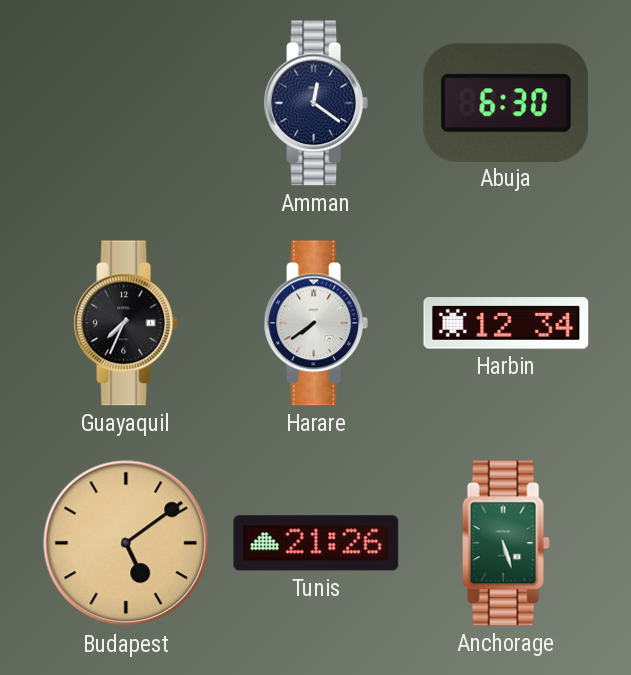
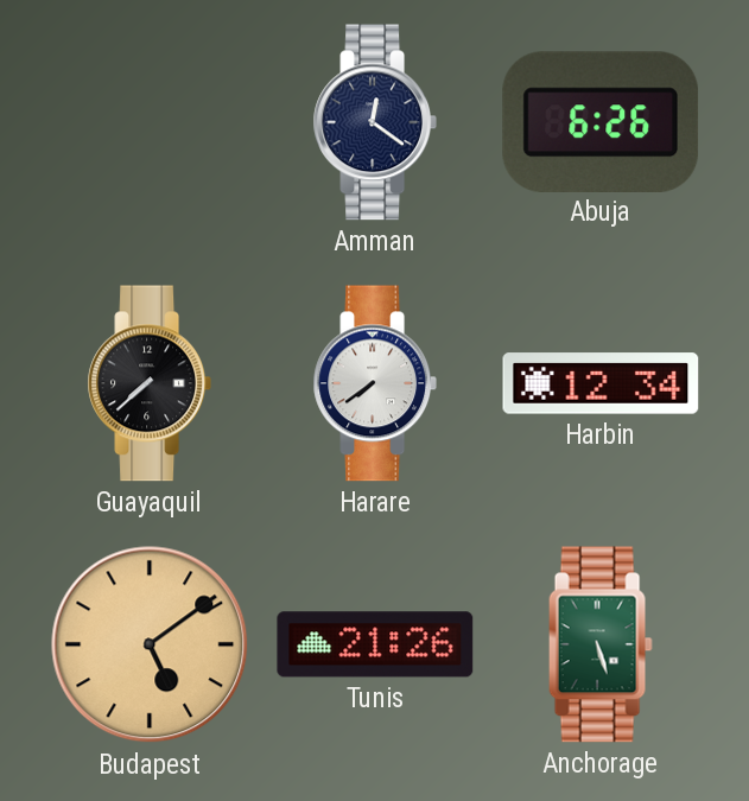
Abuja: 6:30 -> 6:26 (601, 121)
Guayaquil: 7:34 -> 7:38 (148, 383)
